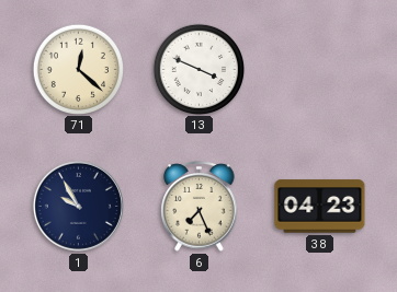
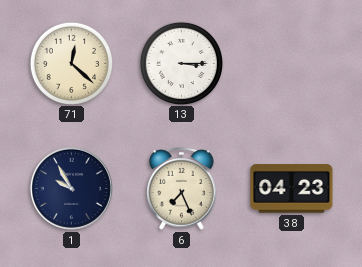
13: 3:49 -> 3:15 (181, 63)
